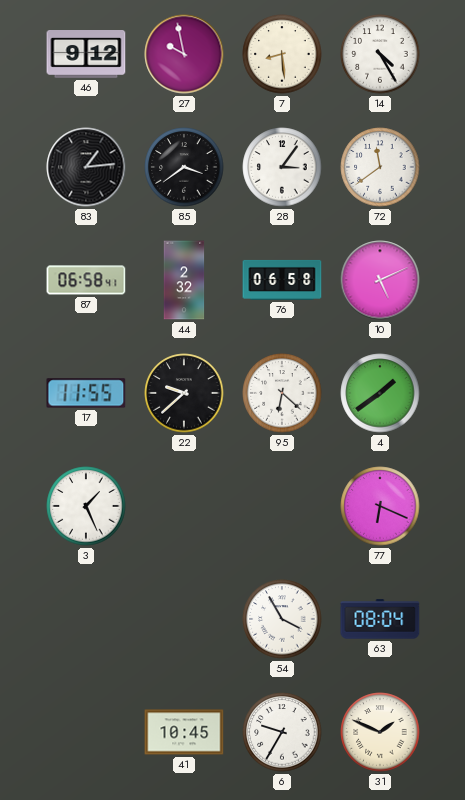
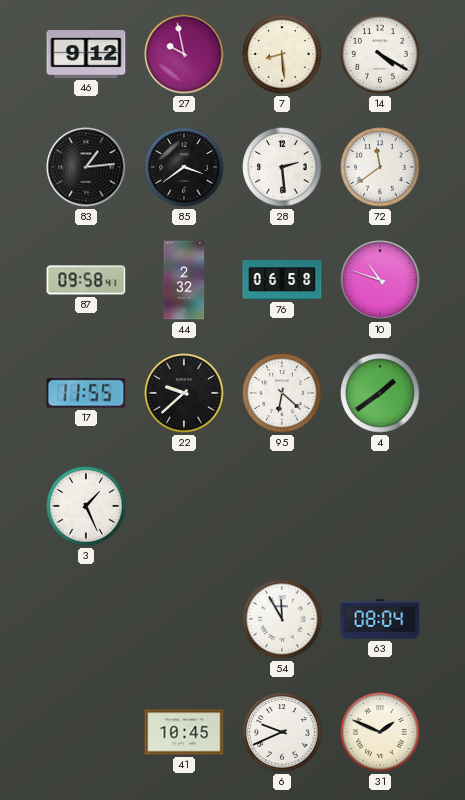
14: 4:25 -> 4:20 (380, 54)
28: 3:06 -> 2:29 (282, 167)
87: 06:58 -> 09:58 (86, 280)
10: 5:11 -> 10:48 (380, 280)
77: 6:19 -> none (380, 506)
54: 3:55 -> 11:55 (282, 619)
6: 9:35 -> 9:41 (282, 732)
